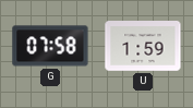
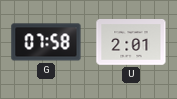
U: 1:59 -> 2:01 (131, 42)
